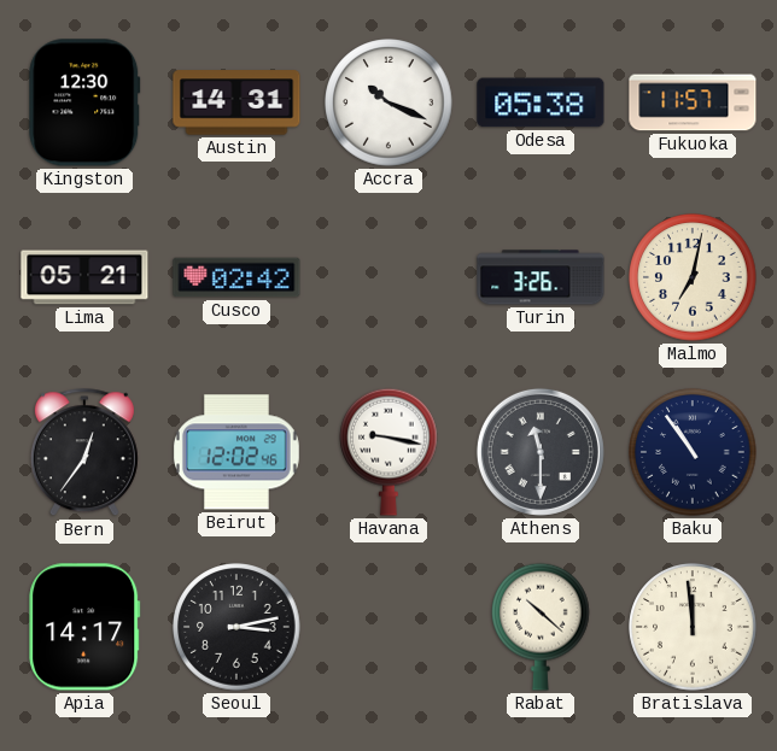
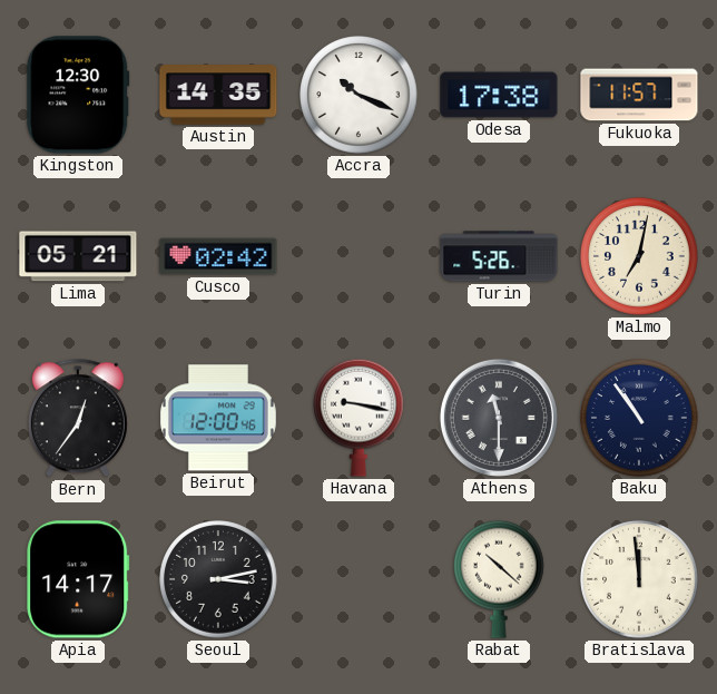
Austin: 14:31 -> 14:35 (218, 95)
Odesa: 05:38 -> 17:38 (499, 95)
Turin: 3:26 -> 5:26 (499, 256)
Beirut: 12:02 -> 12:00 (218, 418)
